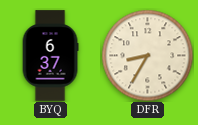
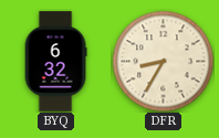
BYQ: 6:37 -> 6:32 (55, 62)
